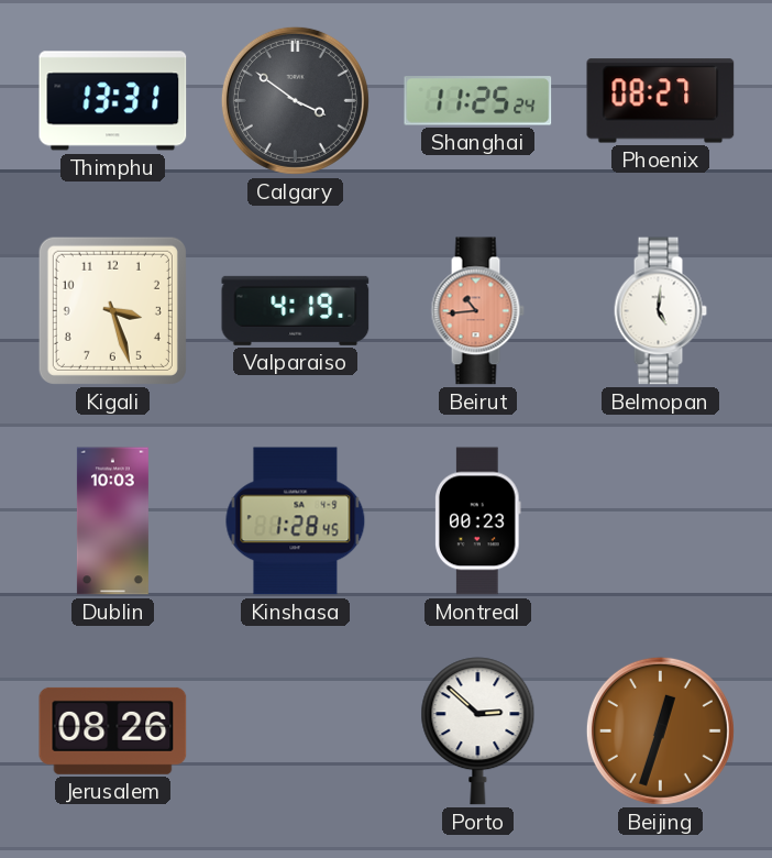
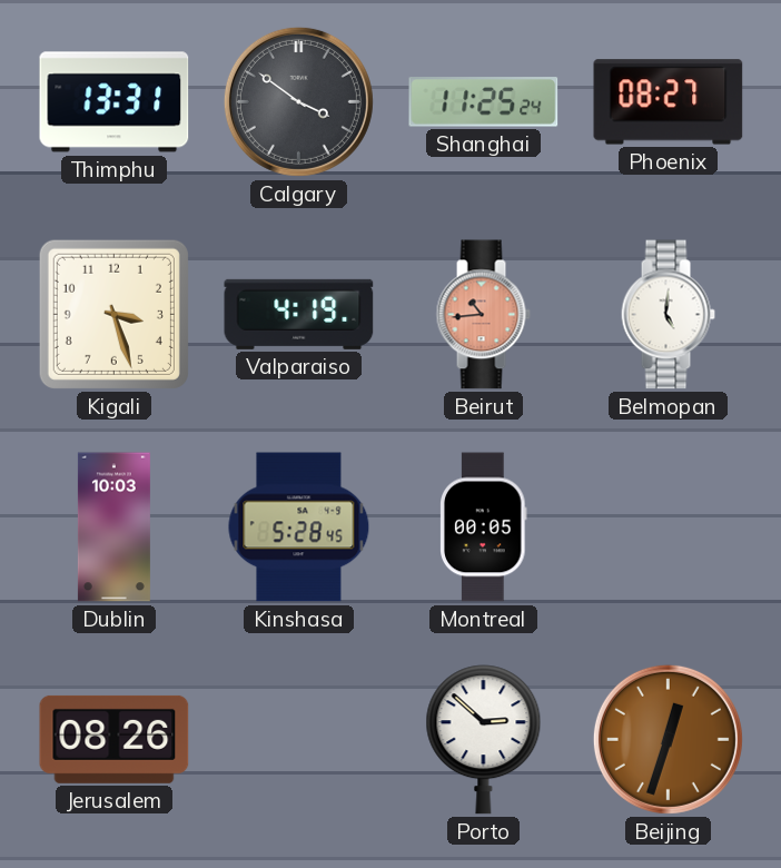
Kinshasa: 1:28 -> 5:28 (299, 527)
Montreal: 00:23 -> 00:05 (484, 527)
